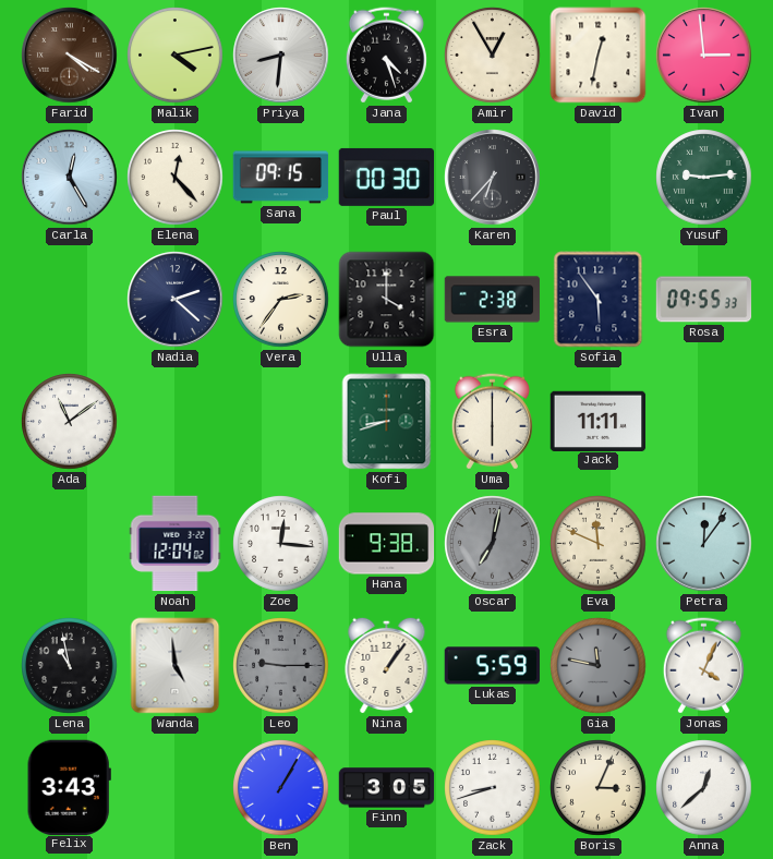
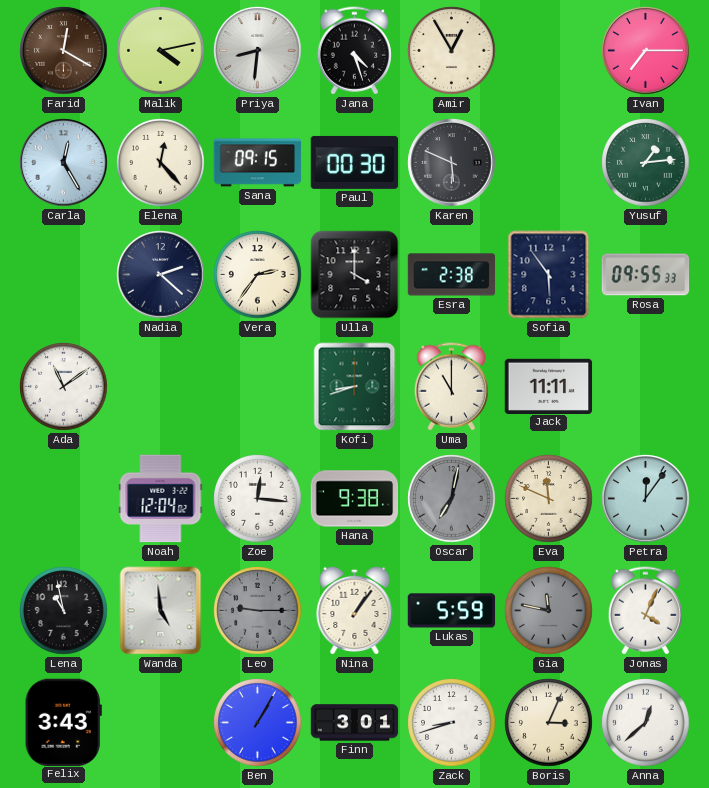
Farid: 4:20 -> 12:20 (64, 51)
David: 12:32 -> none (599, 56)
Ivan: 2:59 -> 7:15 (646, 51)
Karen: 6:37 -> 5:49 (452, 163)
Yusuf: 9:14 -> 1:14 (646, 163)
Uma: 6:00 -> 11:00 (451, 387)
Finn: 3:05 -> 3:01 (355, 723)
